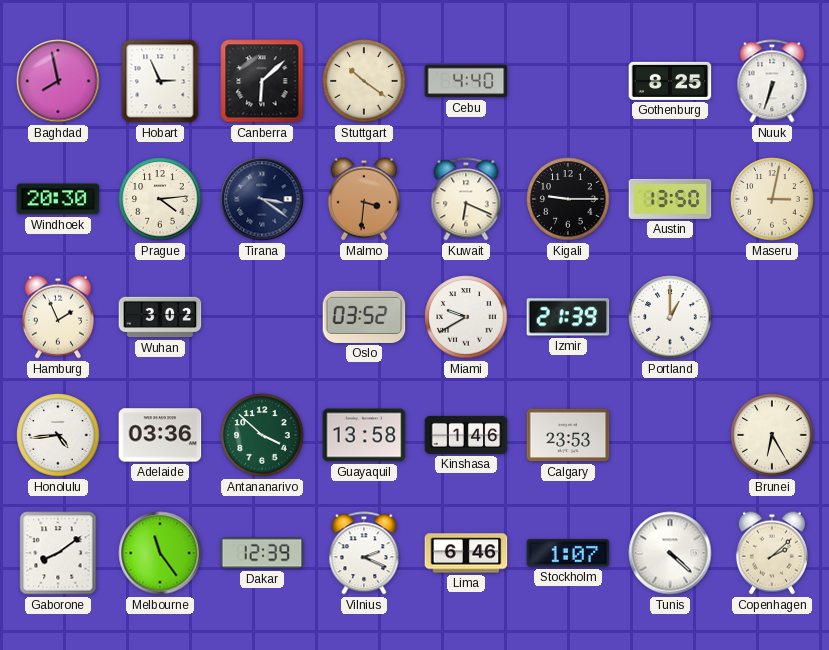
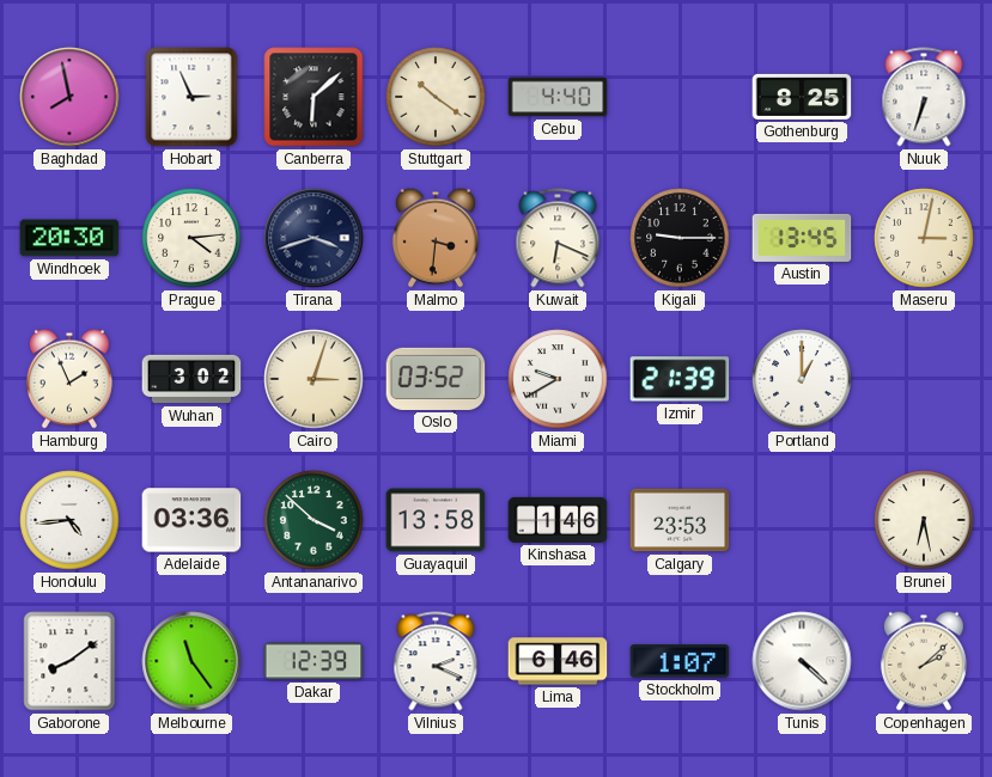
Tirana: 3:21 -> 3:42 (314, 238)
Austin: 13:50 -> 13:45 (802, 238)
Cairo: none -> 3:03 (314, 379)
Brunei: 6:25 -> 6:28 (924, 520)
